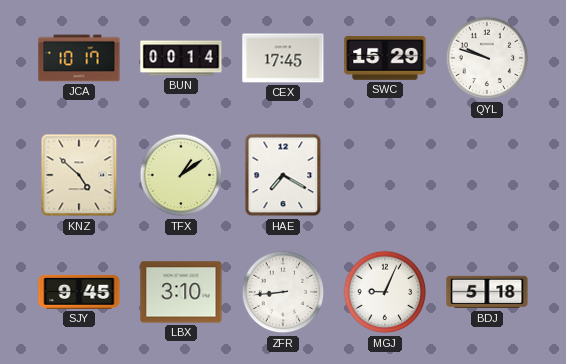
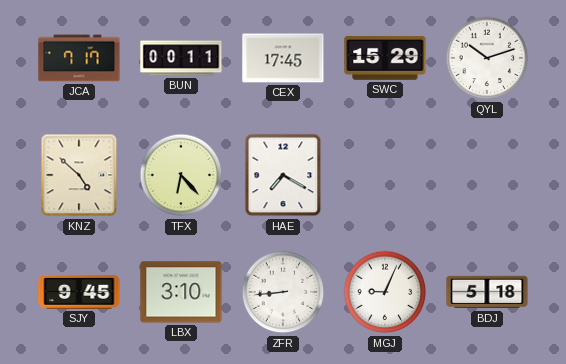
JCA: 10:17 -> 7:17 (79, 58)
BUN: 00:14 -> 00:11 (181, 58)
QYL: 9:48 -> 10:12 (487, 58)
TFX: 1:09 -> 6:23 (181, 175)
